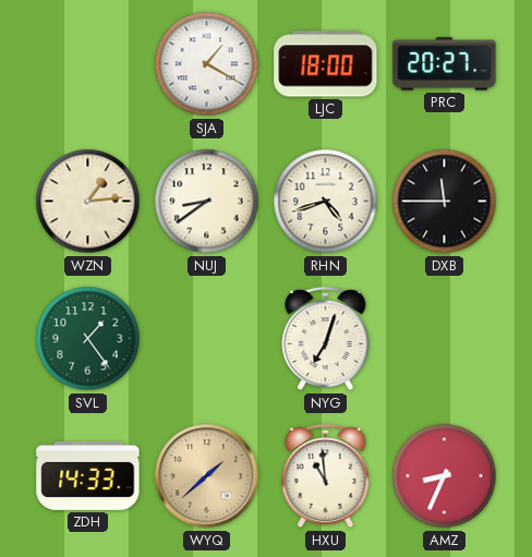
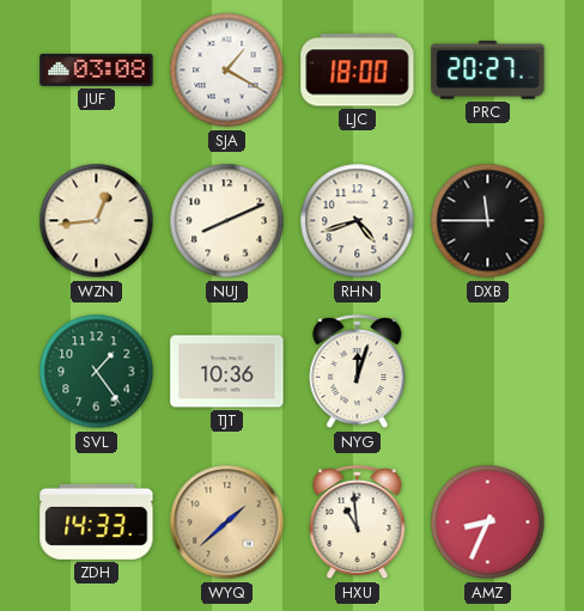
JUF: none -> 03:08 (97, 69)
WZN: 1:14 -> 12:44 (97, 221)
NUJ: 8:39 -> 8:11 (227, 221)
TJT: none -> 10:36 (227, 372)
NYG: 7:03 -> 12:03 (358, 372)
